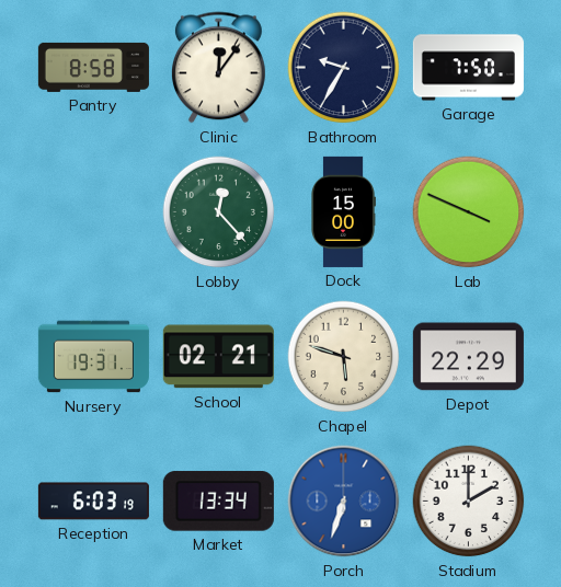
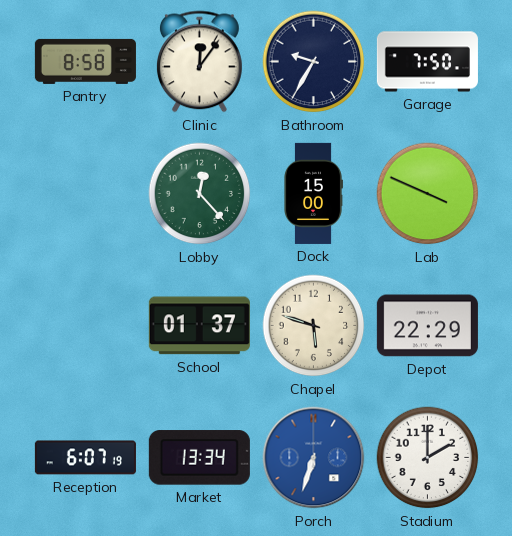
Nursery: 19:31 -> none (93, 357)
School: 02:21 -> 01:37 (199, 326)
Reception: 6:03 -> 6:07 (85, 458)
